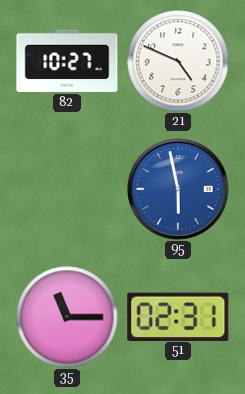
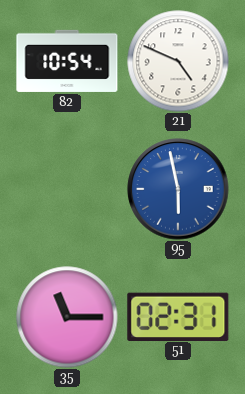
82: 10:27 -> 10:54 (67, 61)
